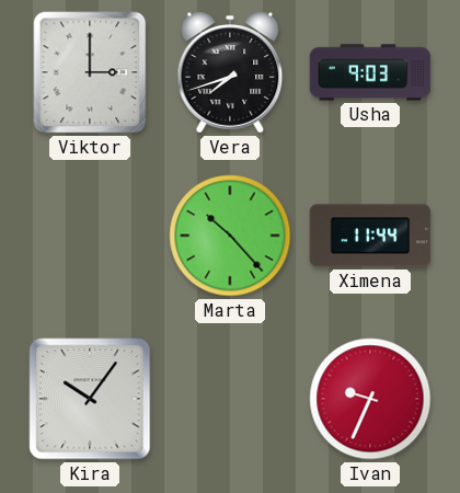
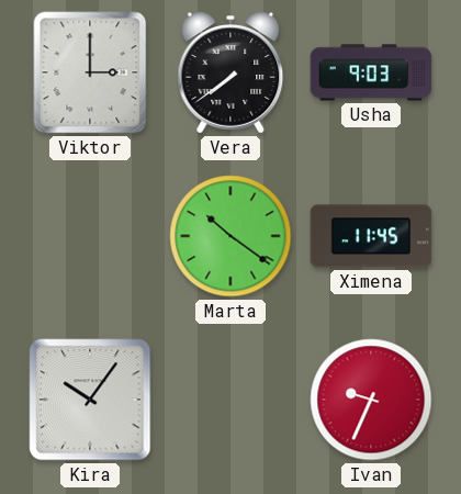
Vera: 7:42 -> 7:39 (231, 72)
Marta: 10:23 -> 10:21 (231, 236)
Ximena: 11:44 -> 11:45 (371, 236)
